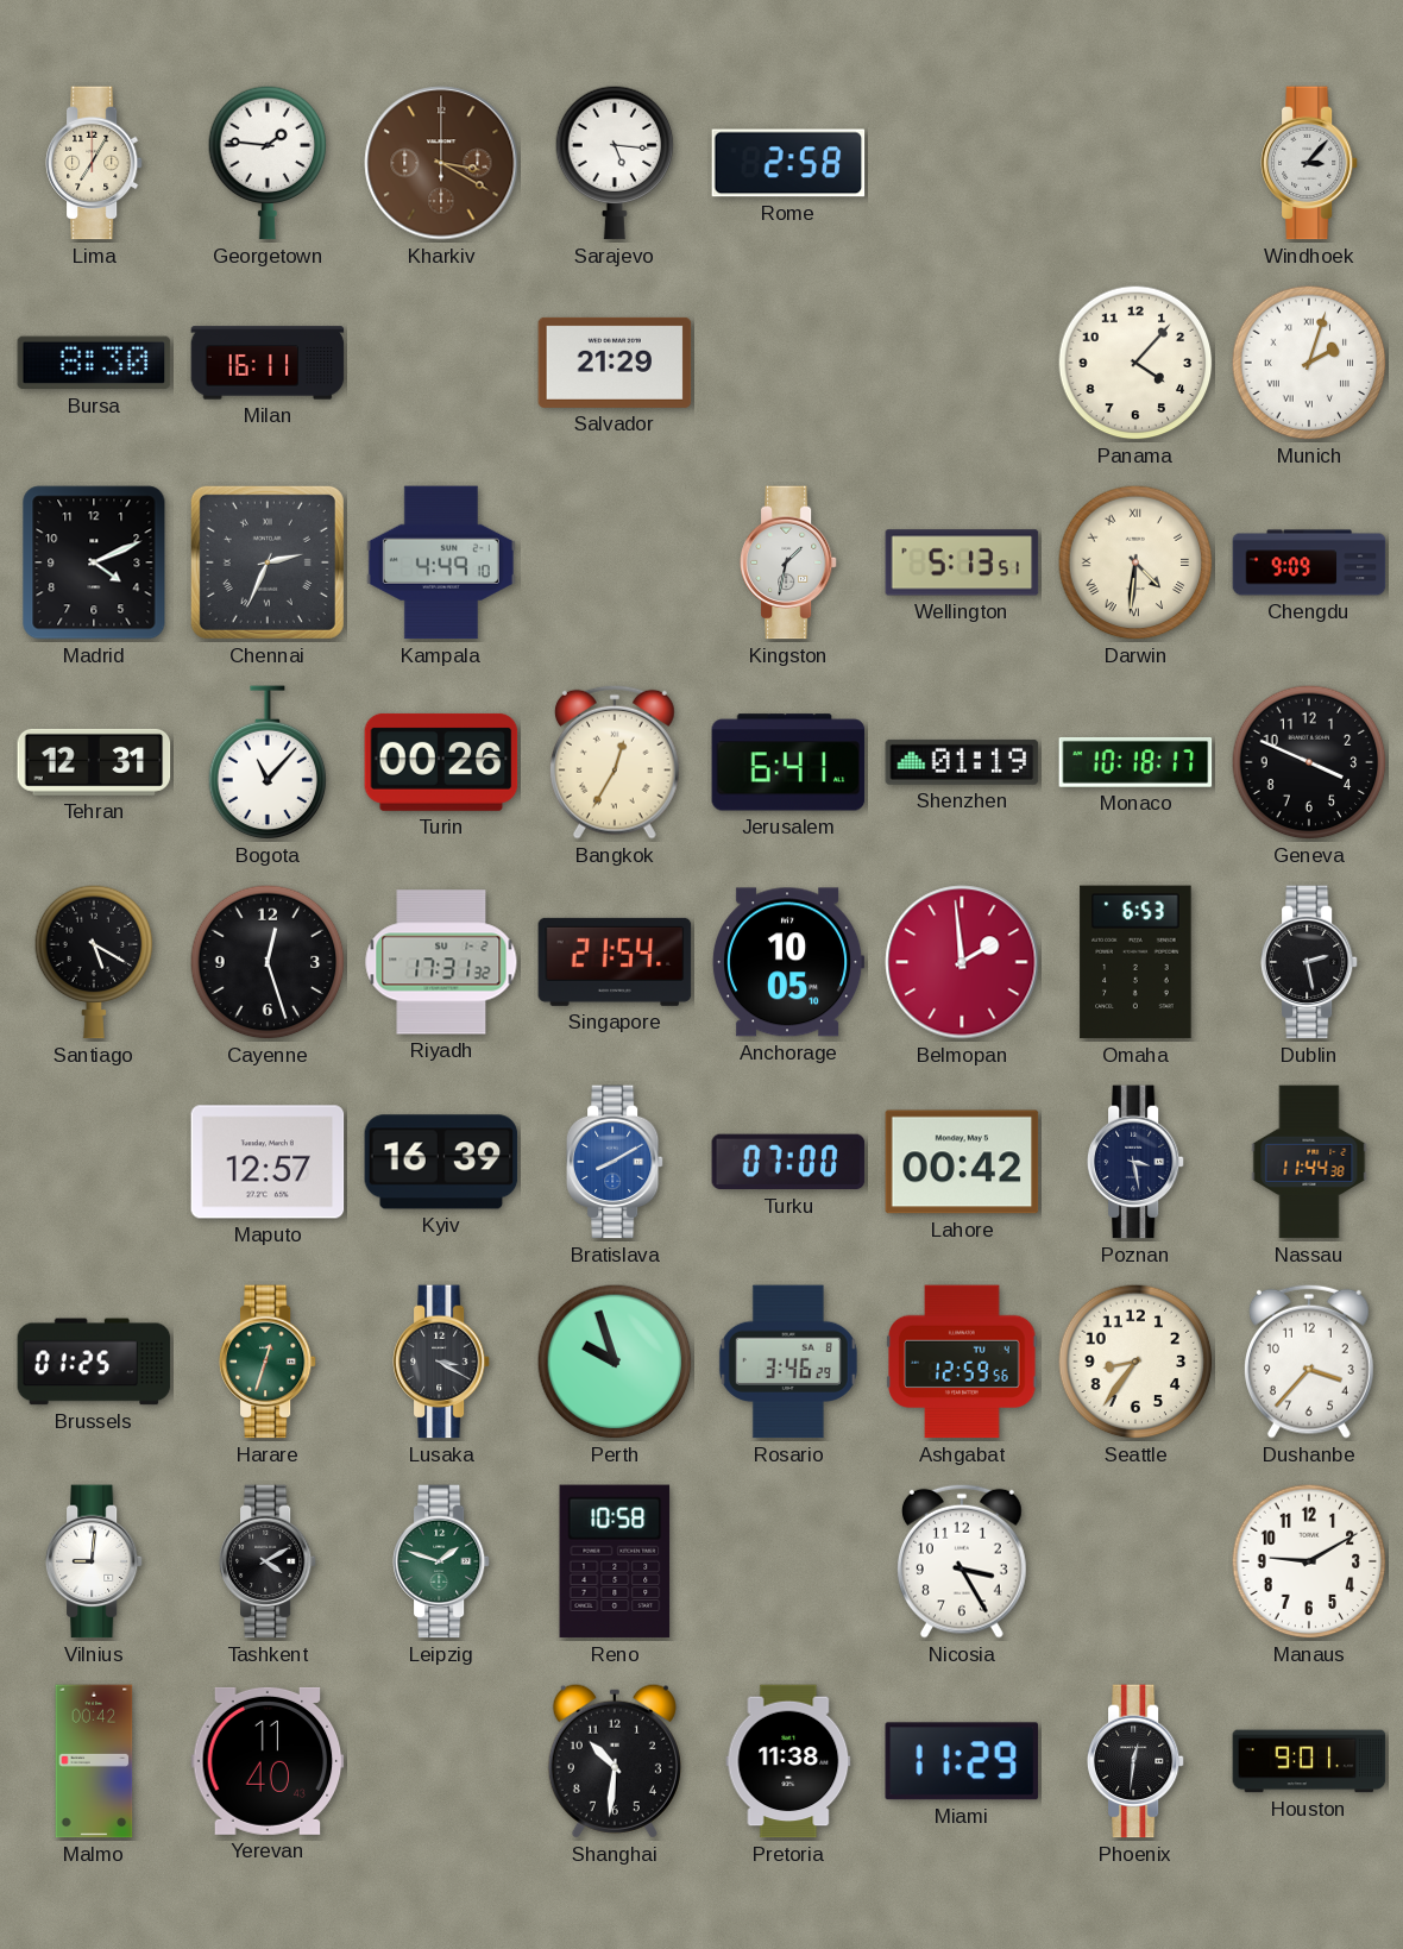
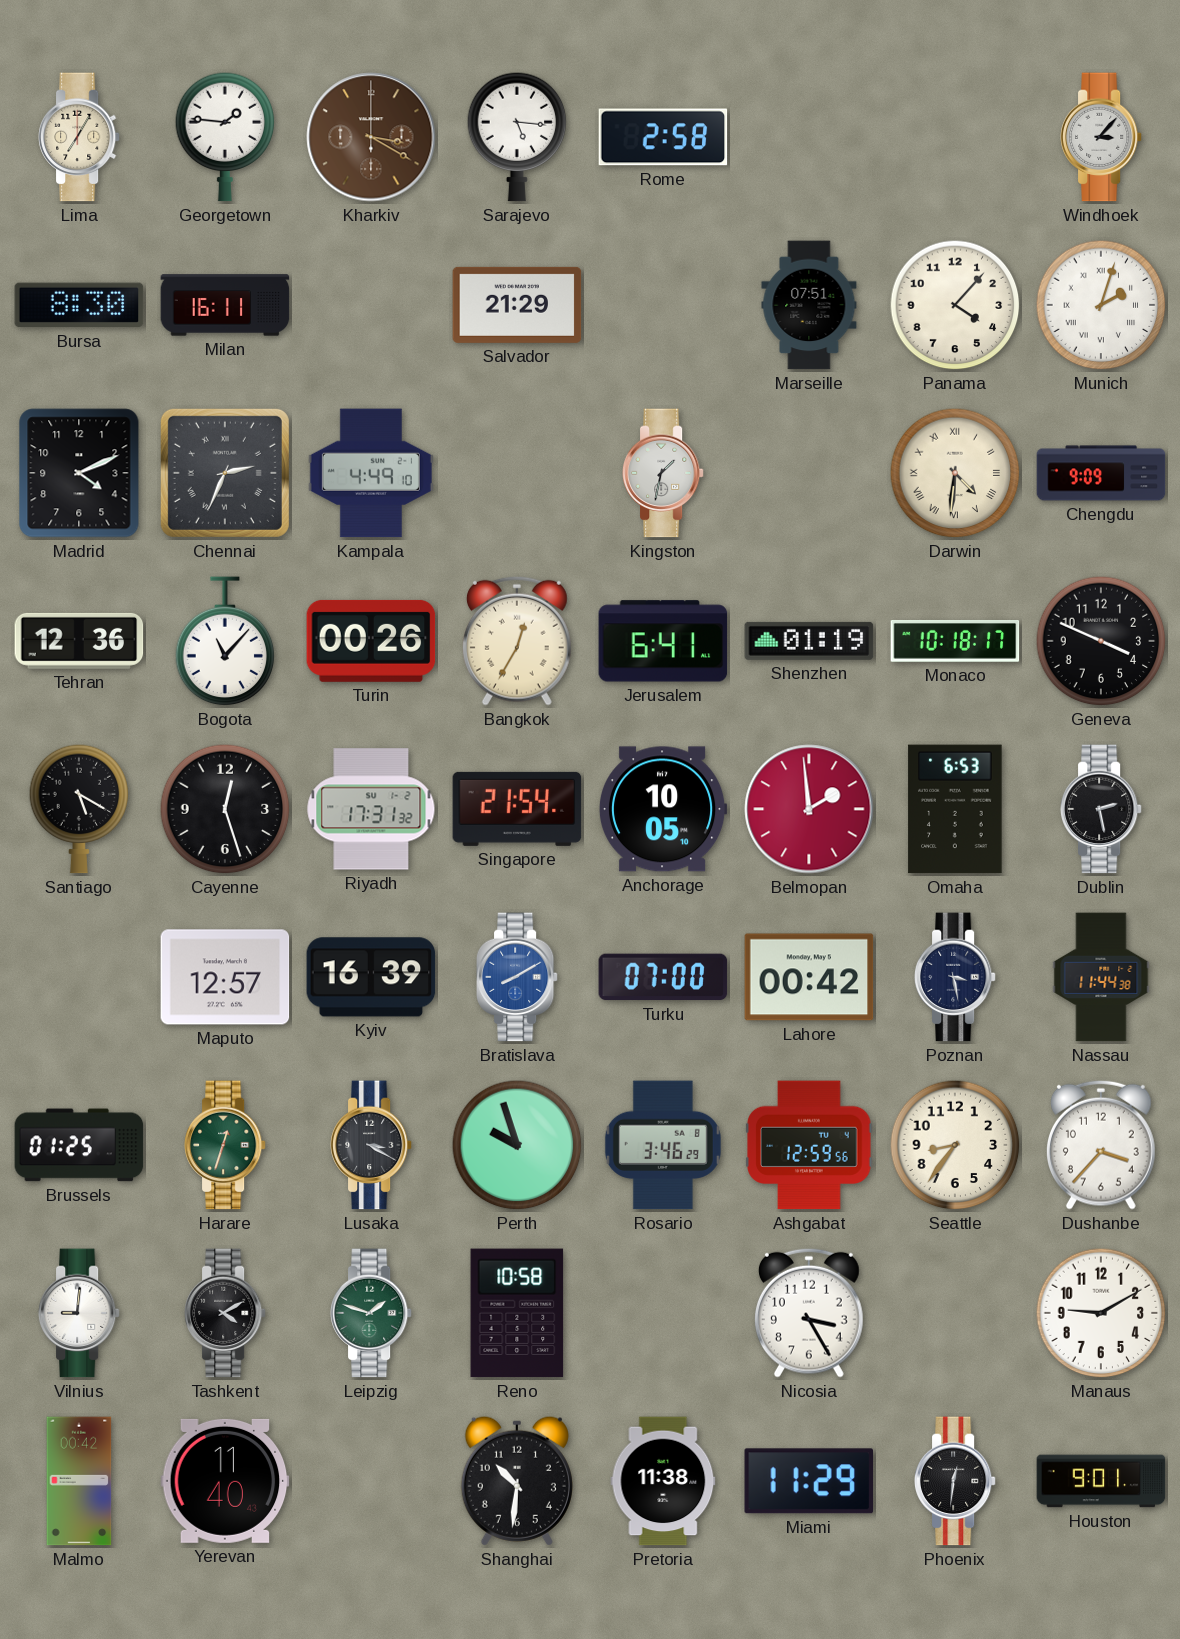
Marseille: none -> 07:51 (809, 305)
Wellington: 5:13 -> none (962, 562)
Tehran: 12:31 -> 12:36 (79, 641)
